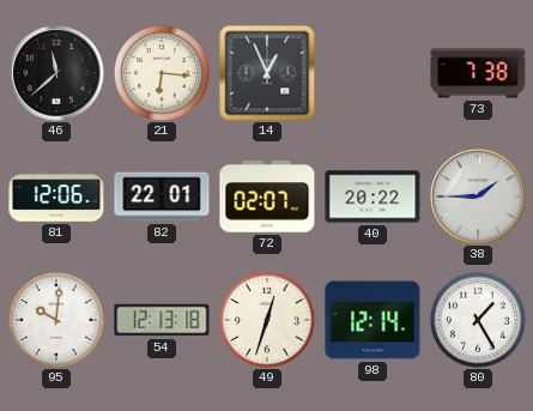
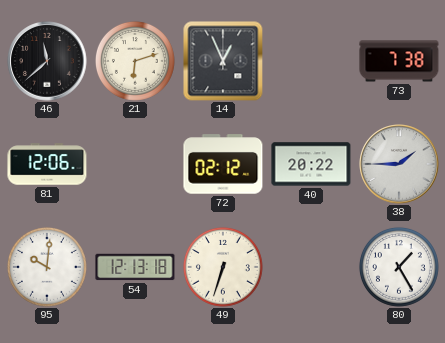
21: 6:16 -> 6:12 (135, 61)
82: 22:01 -> none (162, 197)
72: 02:07 -> 02:12 (223, 164)
49: 12:33 -> 6:33 (223, 267)
98: 12:14 -> none (373, 320)
